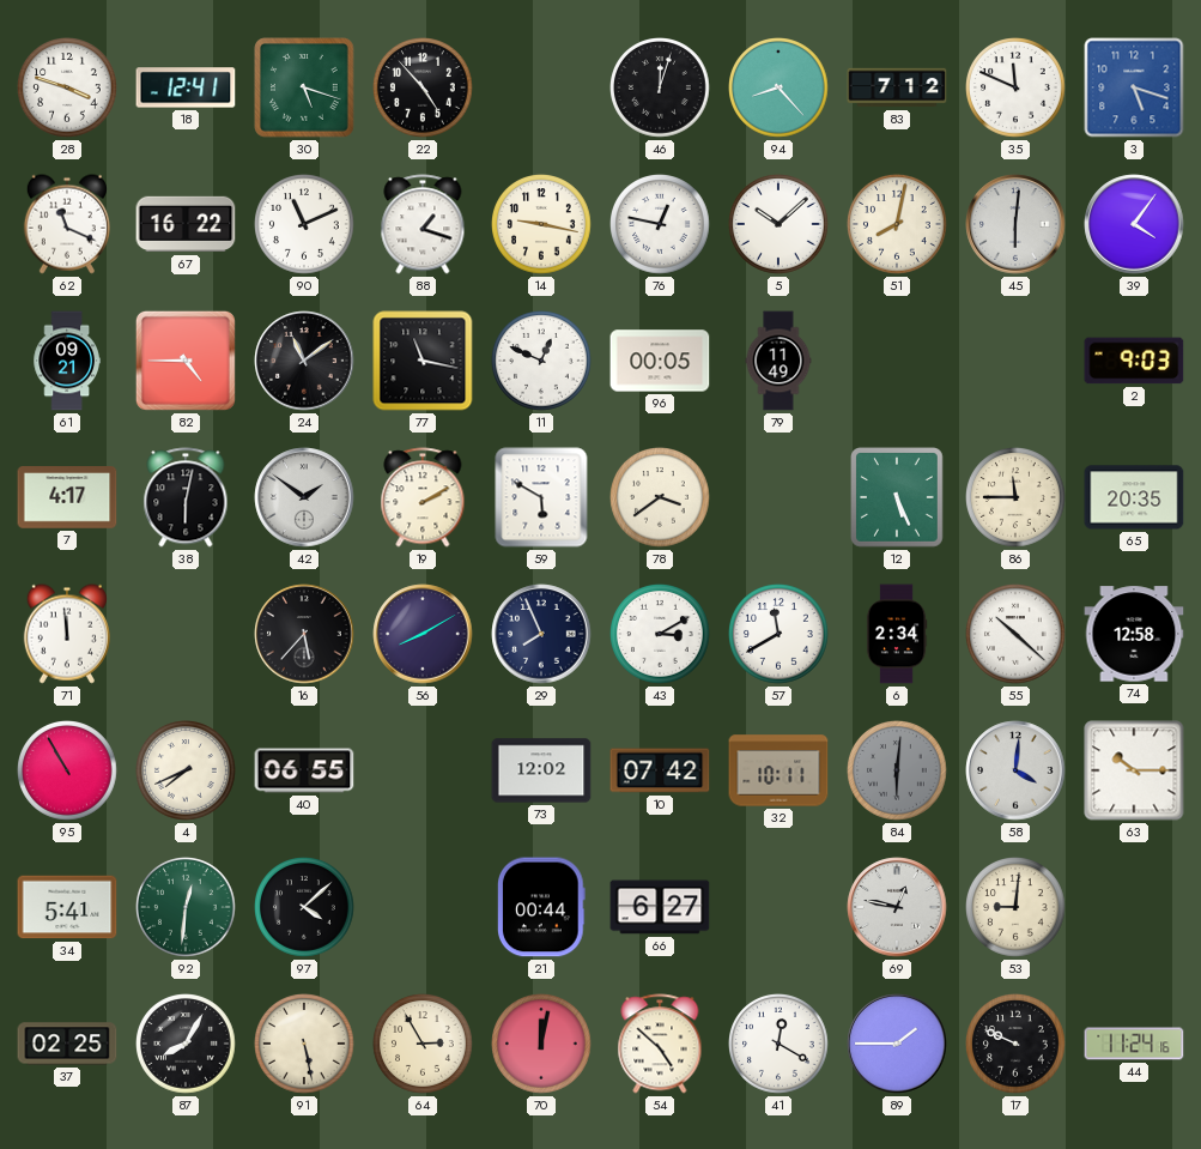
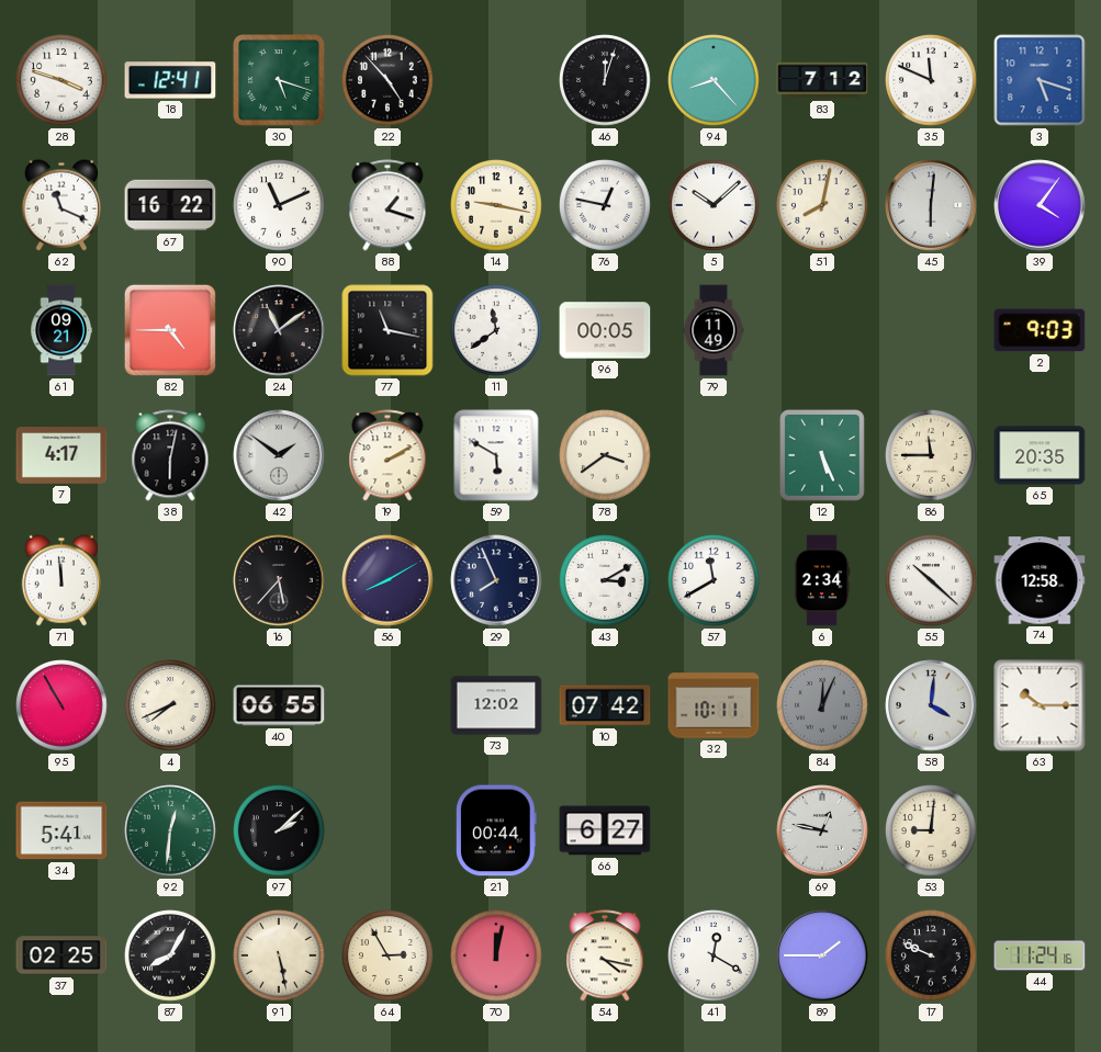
11: 12:49 -> 11:39 (497, 331)
84: 6:01 -> 12:04 (823, 706)
97: 4:08 -> 2:08 (280, 832)
54: 4:52 -> 4:17 (605, 955)
